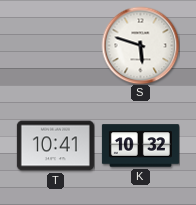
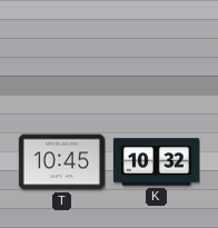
S: 5:48 -> none (140, 45)
T: 10:41 -> 10:45 (61, 162)
